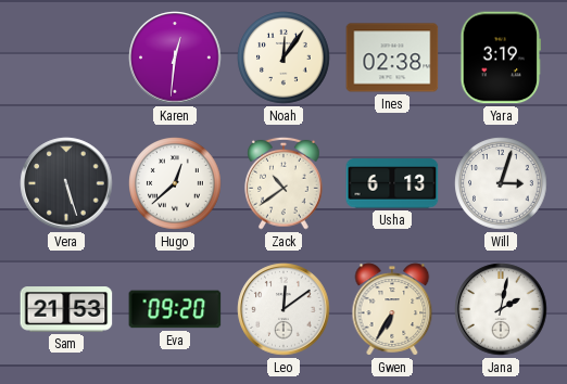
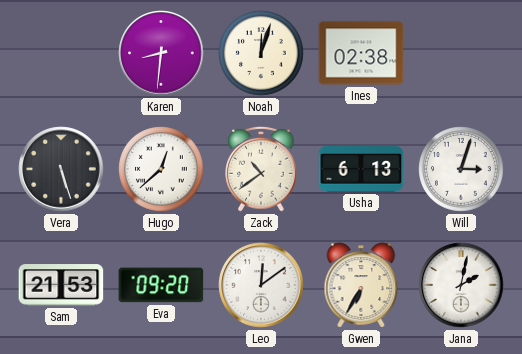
Karen: 12:31 -> 8:31 (161, 53)
Noah: 12:06 -> 12:03 (261, 53)
Yara: 3:19 -> none (500, 57)
